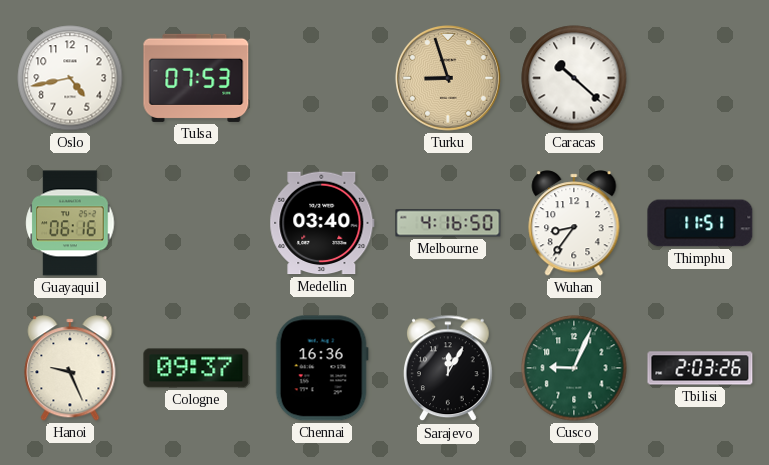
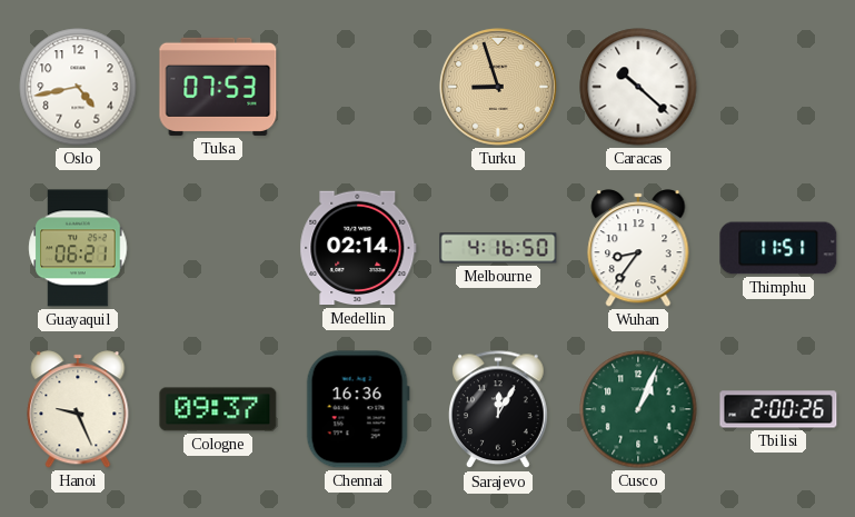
Guayaquil: 06:16 -> 06:21 (78, 248)
Medellin: 03:40 -> 02:14 (358, 248)
Cusco: 9:04 -> 1:04 (638, 409)
Tbilisi: 2:03 -> 2:00 (778, 409)
